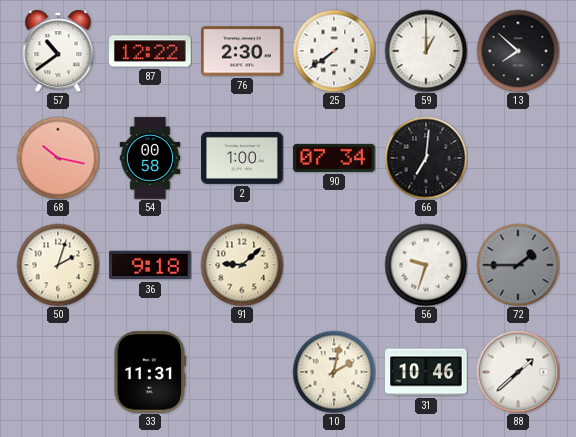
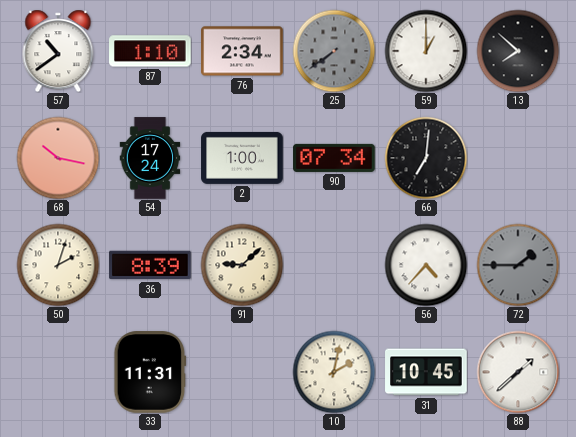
87: 12:22 -> 1:10 (150, 51)
76: 2:30 -> 2:34 (242, 51)
25 dial: white -> grey (334, 51)
54: 00:58 -> 17:24 (150, 158)
36: 9:18 -> 8:39 (150, 265)
56: 9:33 -> 4:37 (426, 265)
31: 10:46 -> 10:45 (426, 372)
